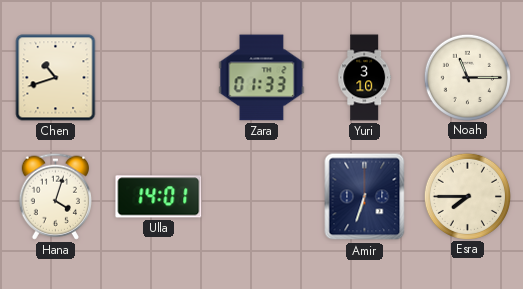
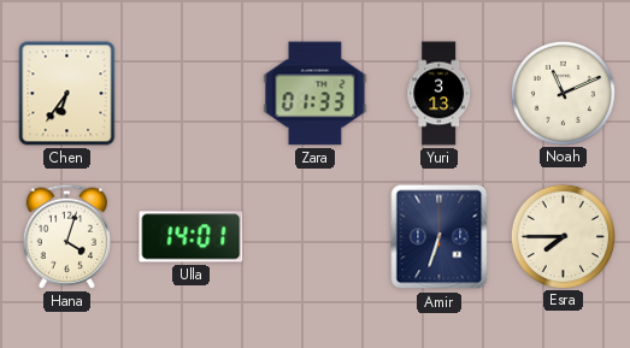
Chen: 10:42 -> 6:36 (67, 94)
Yuri: 3:10 -> 3:13 (440, 94)
Noah: 11:15 -> 11:11 (563, 93)
